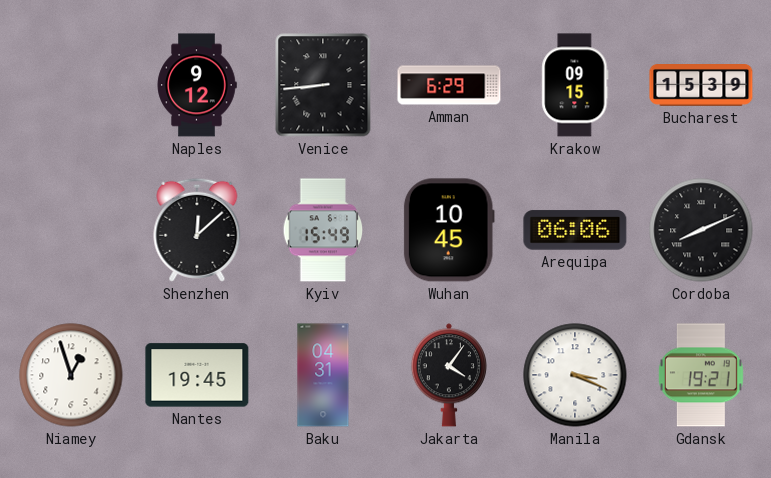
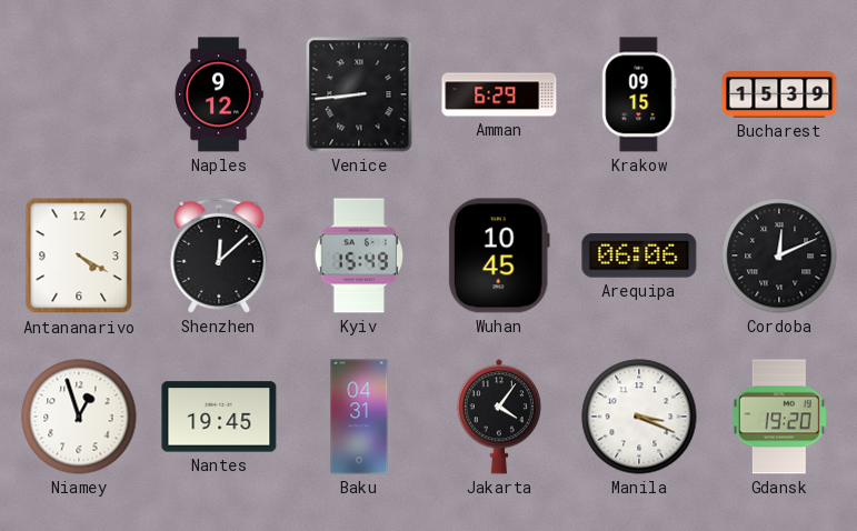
Antananarivo: none -> 4:20 (79, 256)
Cordoba: 8:11 -> 12:11 (779, 256)
Gdansk: 19:21 -> 19:20 (779, 417)
